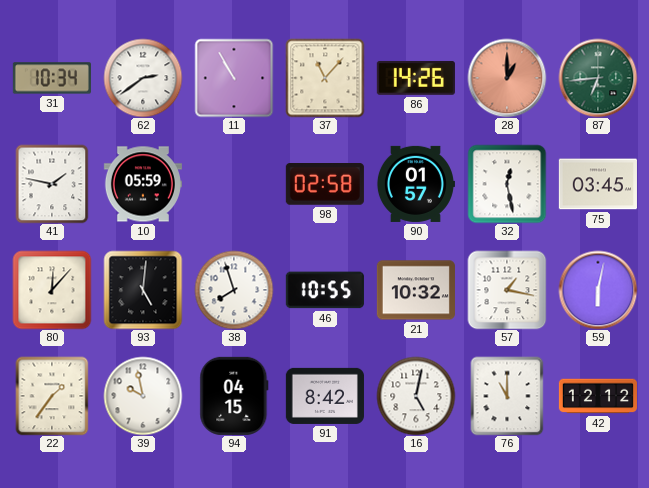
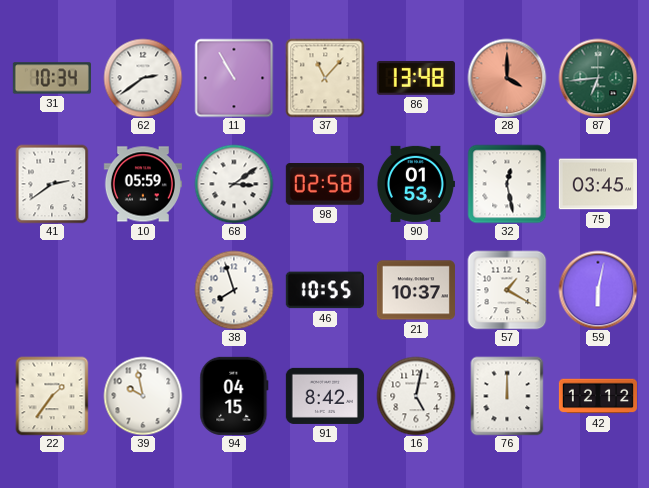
86: 14:26 -> 13:48 (416, 78)
28: 1:00 -> 4:00 (507, 78)
41: 1:47 -> 2:39 (52, 184)
68: none -> 3:09 (234, 184)
90: 01:57 -> 01:53 (416, 184)
80: 12:07 -> none (52, 290)
93: 5:01 -> none (143, 290)
21: 10:32 -> 10:37 (416, 290)
57: 1:17 -> 1:20 (507, 290)
76: 11:00 -> 12:00 (507, 396)
